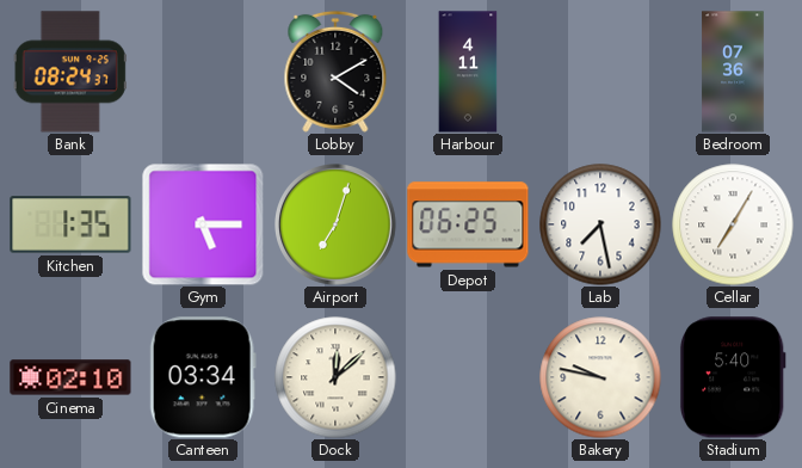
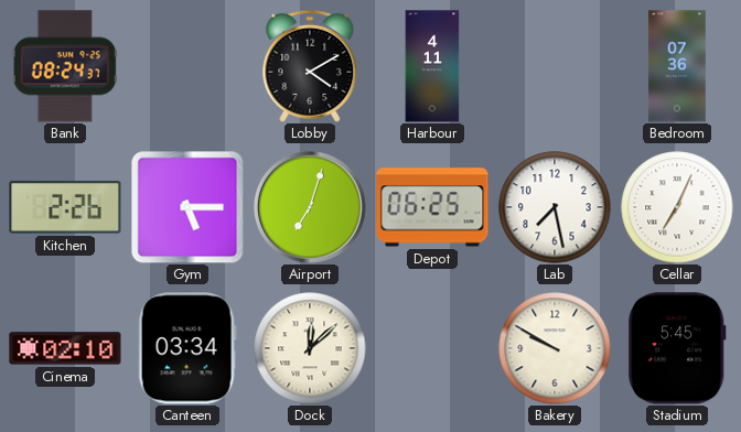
Kitchen: 1:35 -> 2:26 (65, 207)
Cellar: 7:05 -> 7:04 (677, 207)
Bakery: 9:47 -> 9:50 (555, 348)
Stadium: 5:40 -> 5:45 (677, 348)
